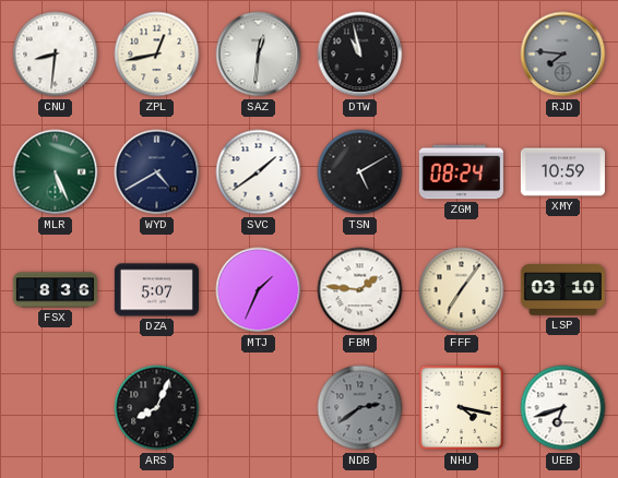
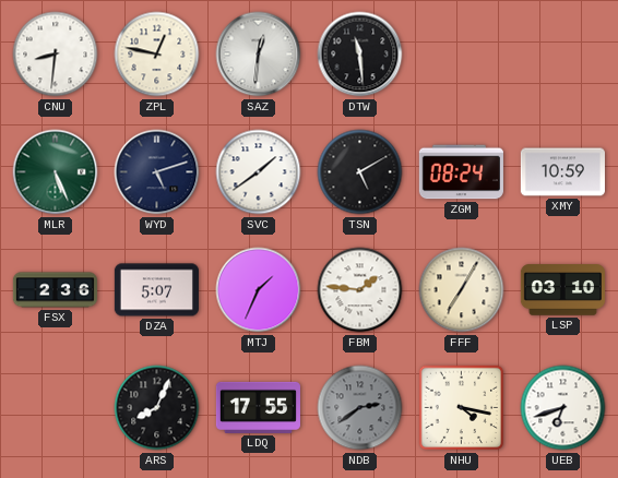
ZPL: 12:43 -> 12:47 (157, 55)
DTW: 10:58 -> 11:29 (360, 55)
RJD: 7:46 -> none (563, 55)
WYD: 4:40 -> 5:12 (157, 172)
FSX: 8:36 -> 2:36 (55, 290)
FFF: 7:06 -> 7:05 (462, 290)
LDQ: none -> 17:55 (258, 407)
